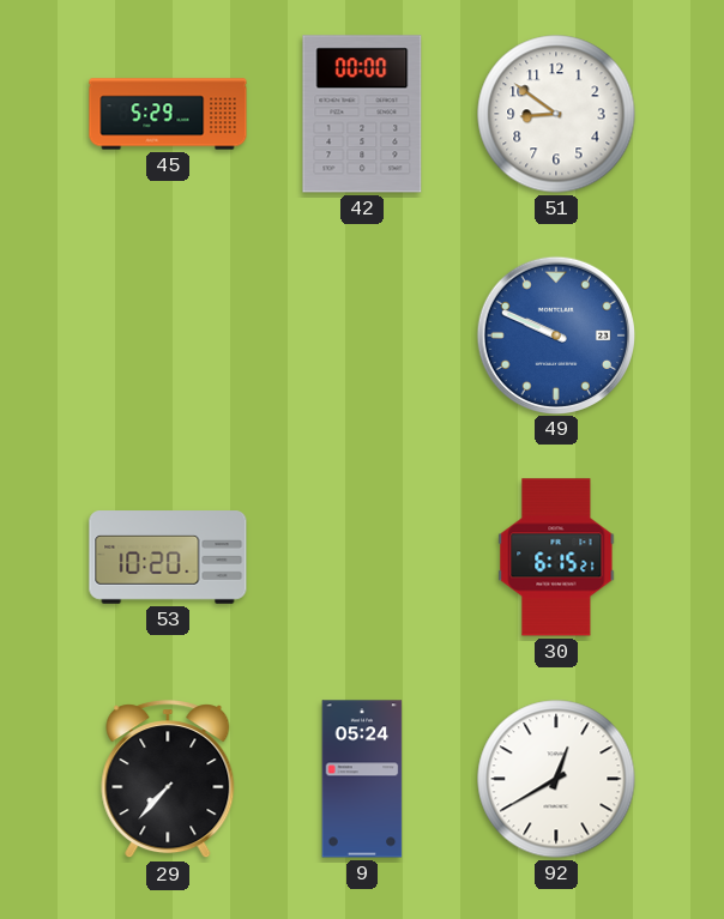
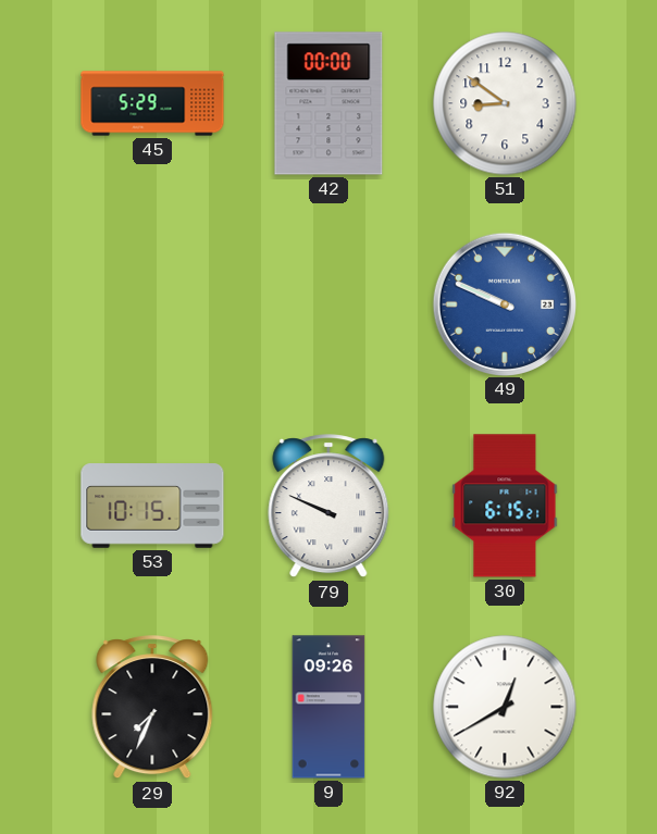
53: 10:20 -> 10:15 (152, 506)
79: none -> 9:49 (328, 507)
29: 7:37 -> 7:34 (152, 708)
9: 05:24 -> 09:26 (328, 707)
